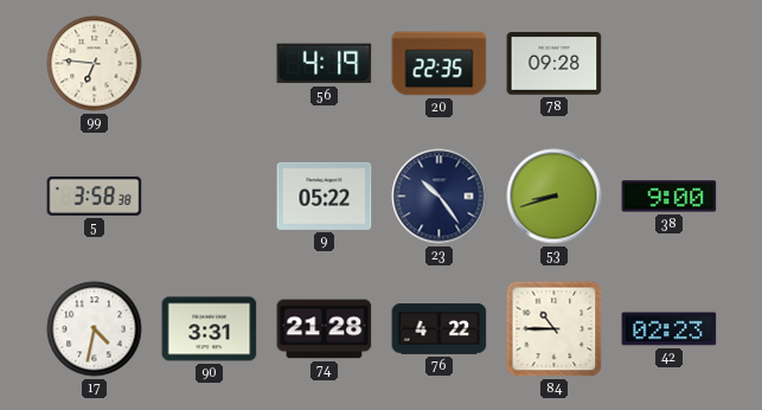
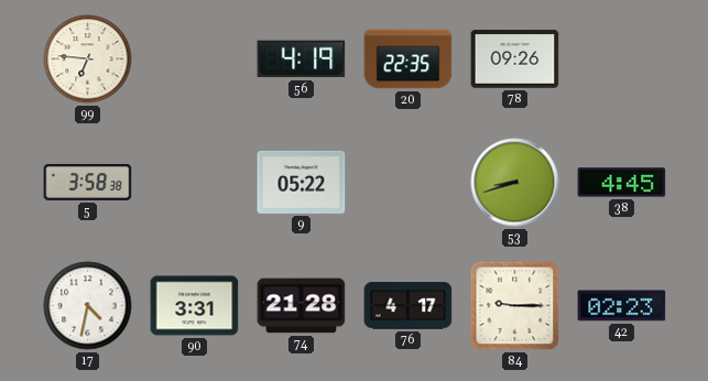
78: 09:28 -> 09:26 (515, 59)
23: 10:24 -> none (440, 197)
38: 9:00 -> 4:45 (622, 183)
76: 4:22 -> 4:17 (409, 306)
84: 10:45 -> 9:15 (515, 306)
